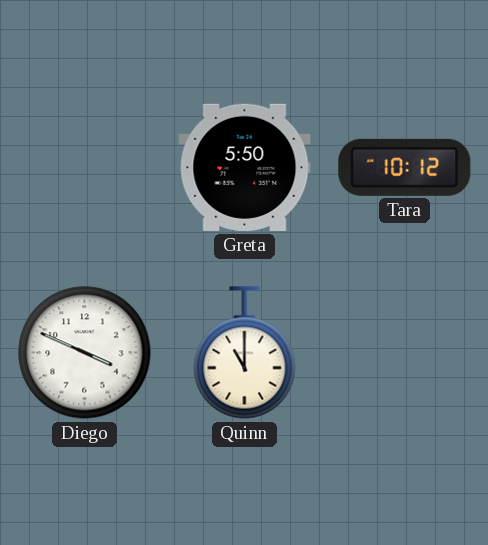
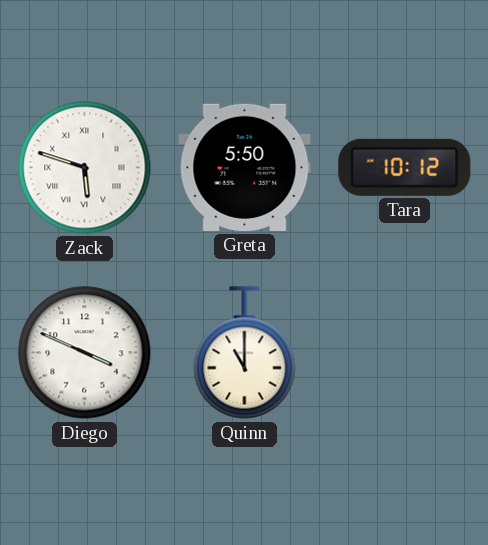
Zack: none -> 5:48 (85, 168)
